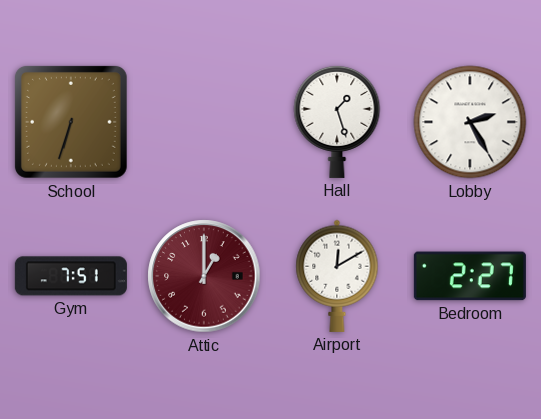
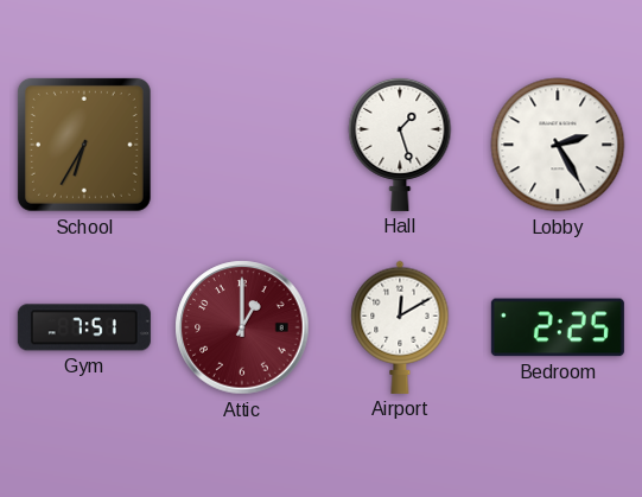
School: 6:33 -> 6:35 (84, 145)
Bedroom: 2:27 -> 2:25 (558, 327)
